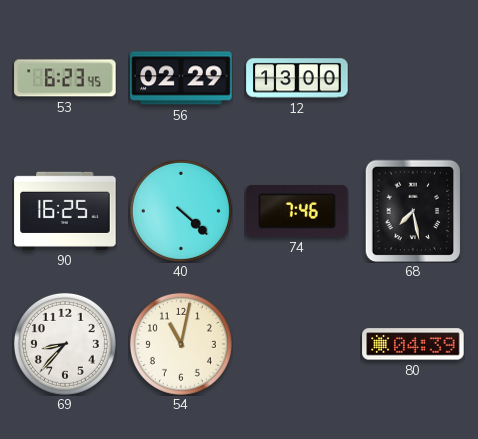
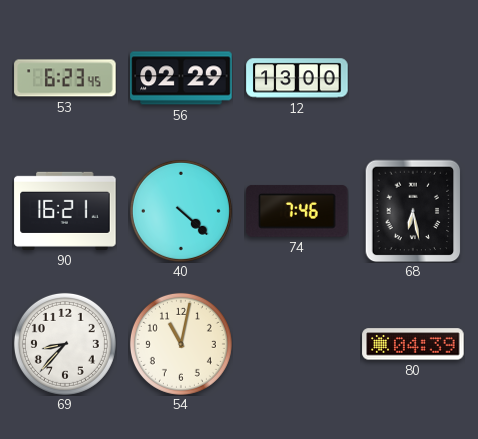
90: 16:25 -> 16:21 (65, 211)
68: 7:28 -> 6:28 (413, 211)
